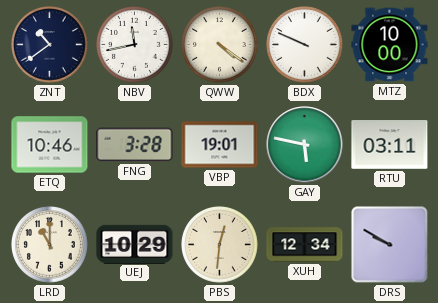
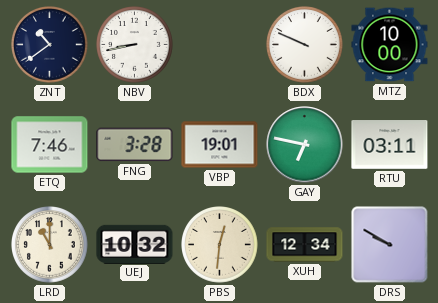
NBV: 11:43 -> 8:43 (135, 45)
QWW: 4:21 -> none (220, 45)
ETQ: 10:46 -> 7:46 (50, 145)
GAY: 5:47 -> 6:47 (305, 145)
UEJ: 10:29 -> 10:32 (135, 244)
